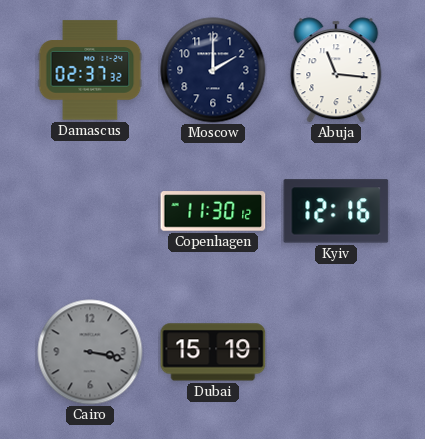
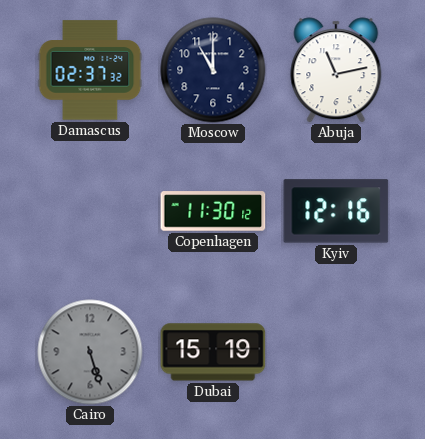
Moscow: 2:00 -> 11:00 (213, 70)
Abuja: 11:16 -> 11:13 (336, 70)
Cairo: 3:17 -> 5:27 (90, 352)
